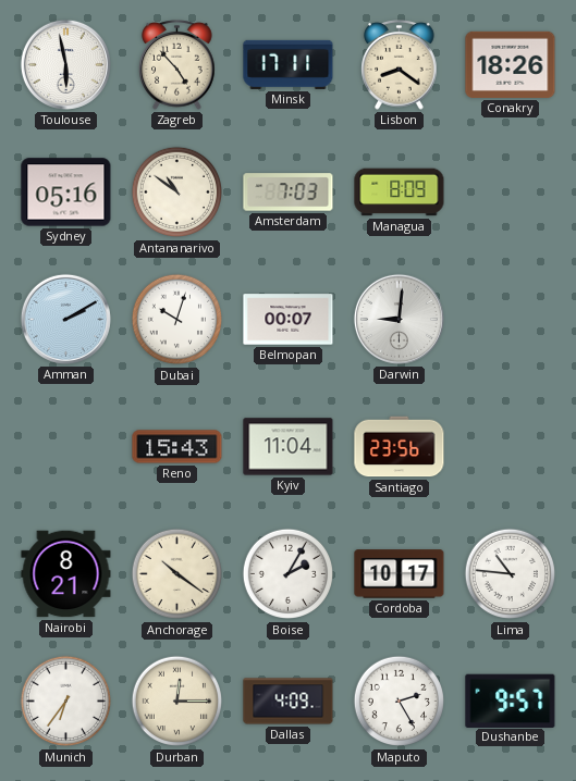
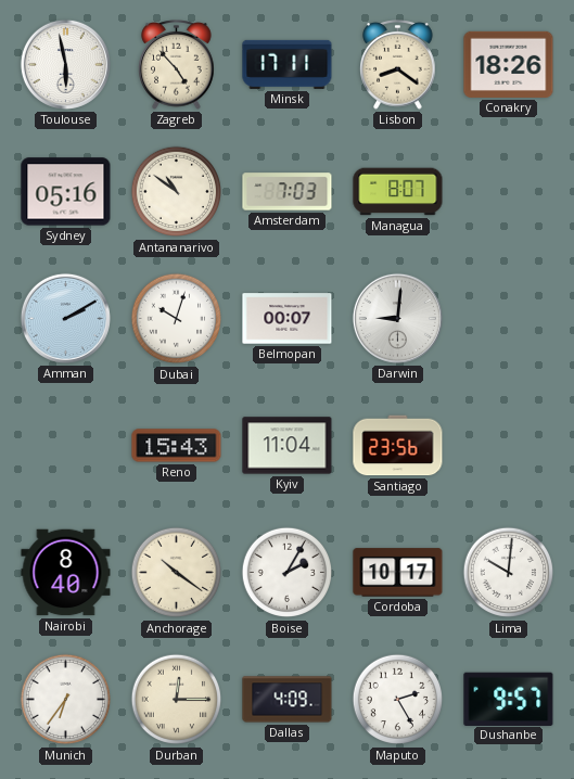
Managua: 8:09 -> 8:07 (398, 192)
Nairobi: 8:21 -> 8:40 (66, 573)
Lima: 10:46 -> 10:01 (509, 573)
